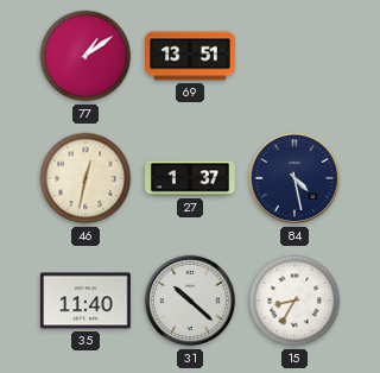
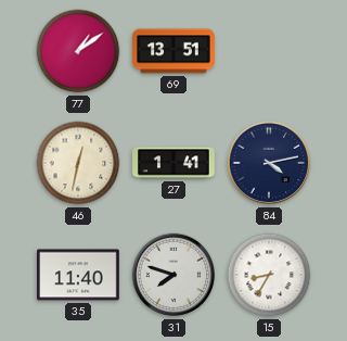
27: 1:37 -> 1:41 (173, 163)
84: 4:28 -> 4:13 (269, 163)
31: 10:22 -> 7:48 (173, 275)
